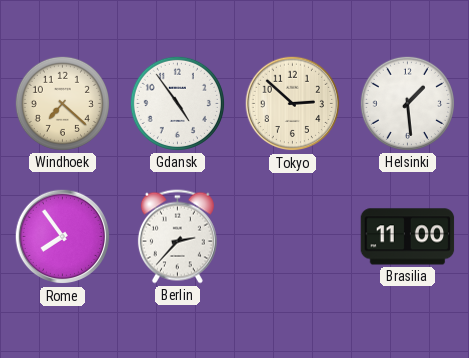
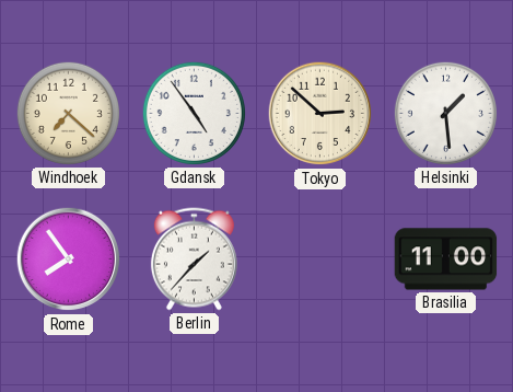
Berlin: 2:37 -> 1:37 (194, 260)
